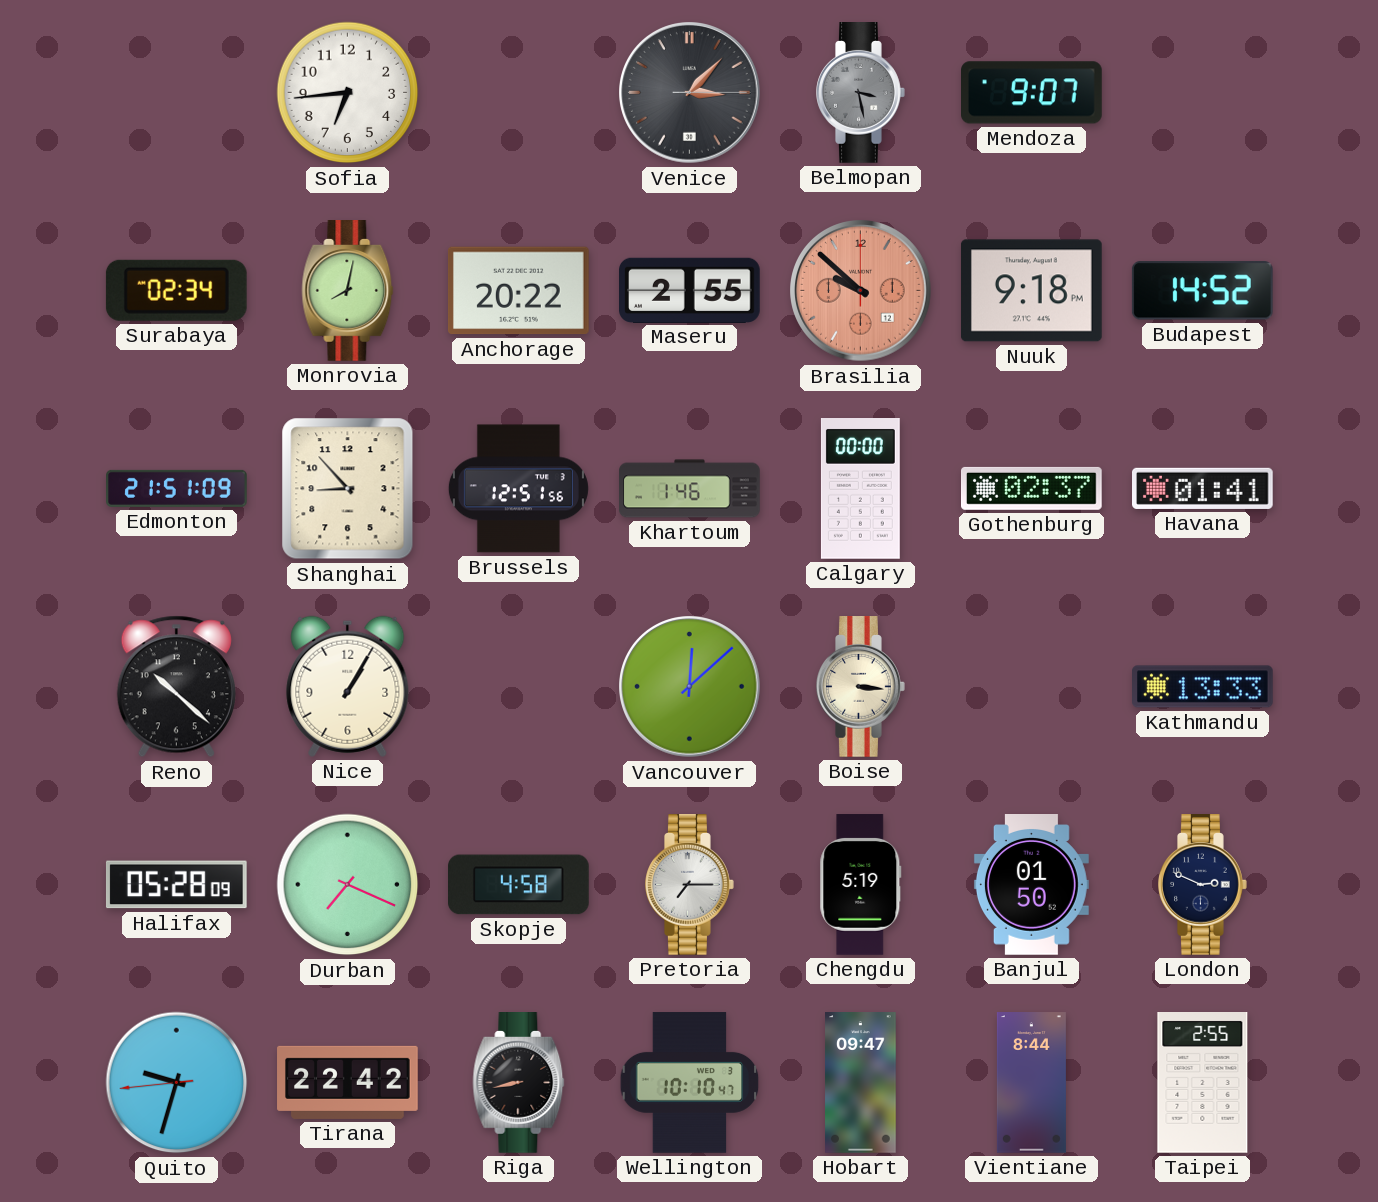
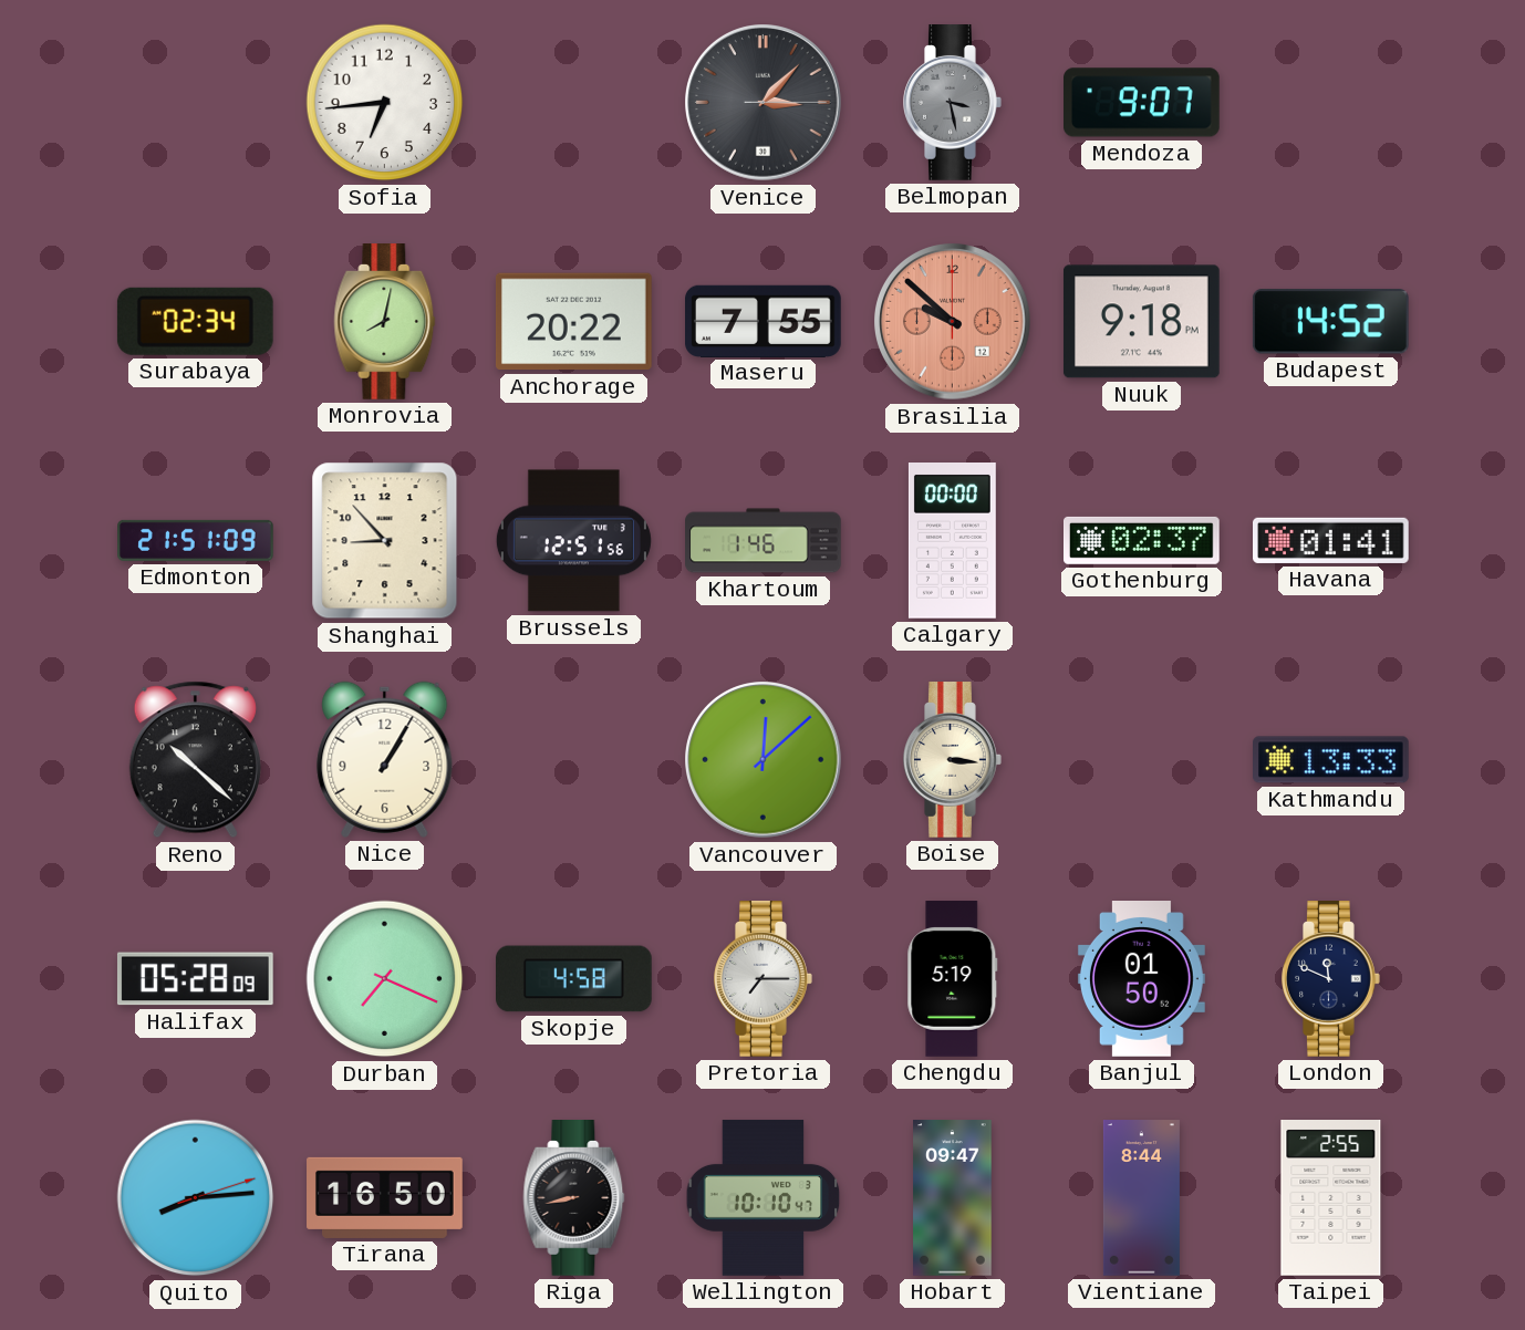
Maseru: 2:55 -> 7:55 (764, 321)
London: 2:49 -> 11:49 (1331, 979)
Quito: 9:32 -> 8:14 (196, 1198)
Tirana: 22:42 -> 16:50 (385, 1197)
